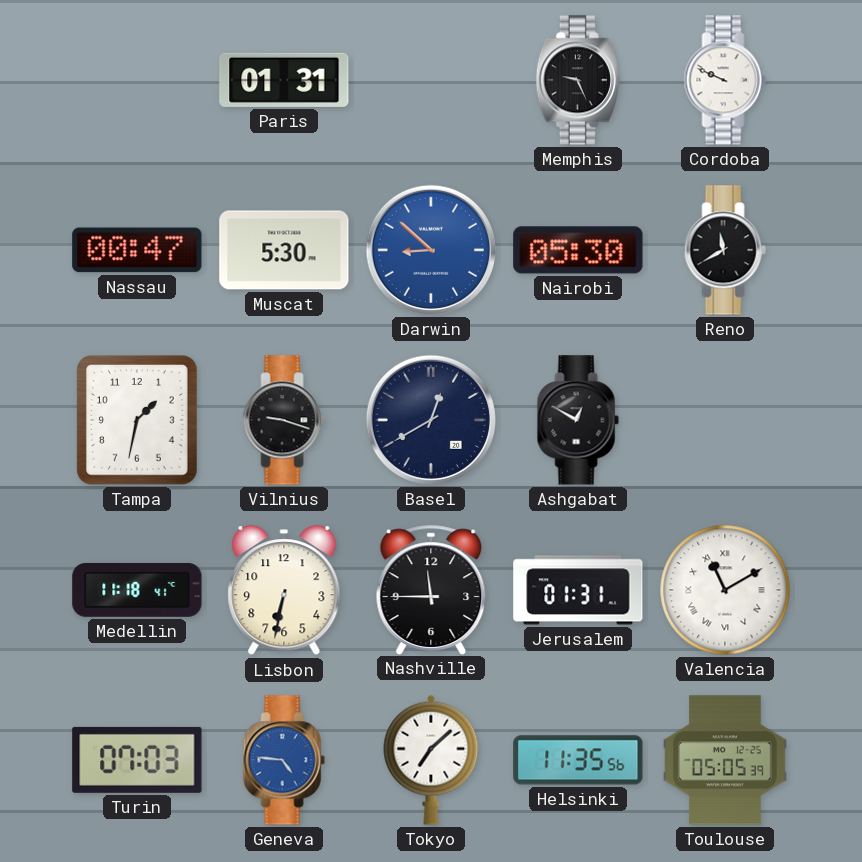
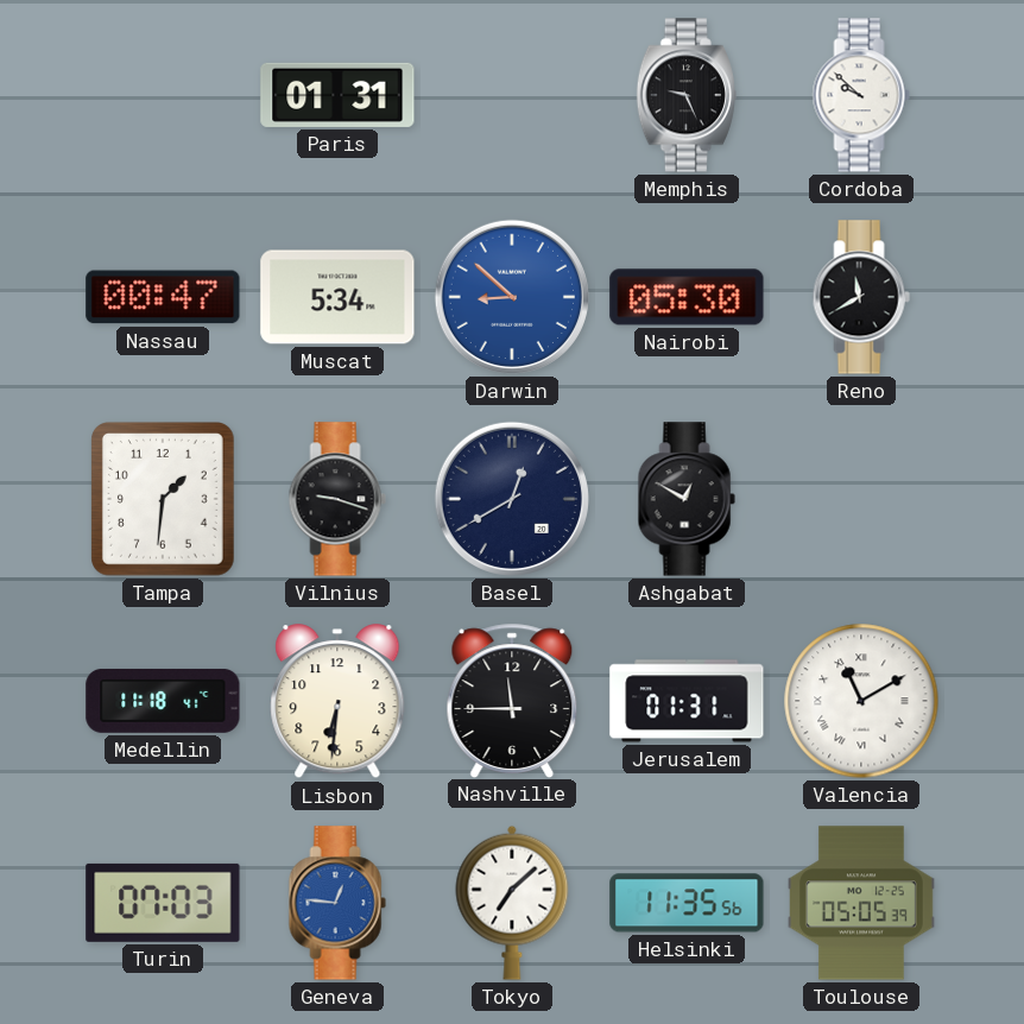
Cordoba: 9:49 -> 9:52 (861, 95)
Muscat: 5:30 -> 5:34 (337, 297)
Tampa: 1:32 -> 1:31 (164, 500)
Lisbon: 6:32 -> 6:31 (337, 702)
Geneva: 4:46 -> 12:46 (337, 903)
